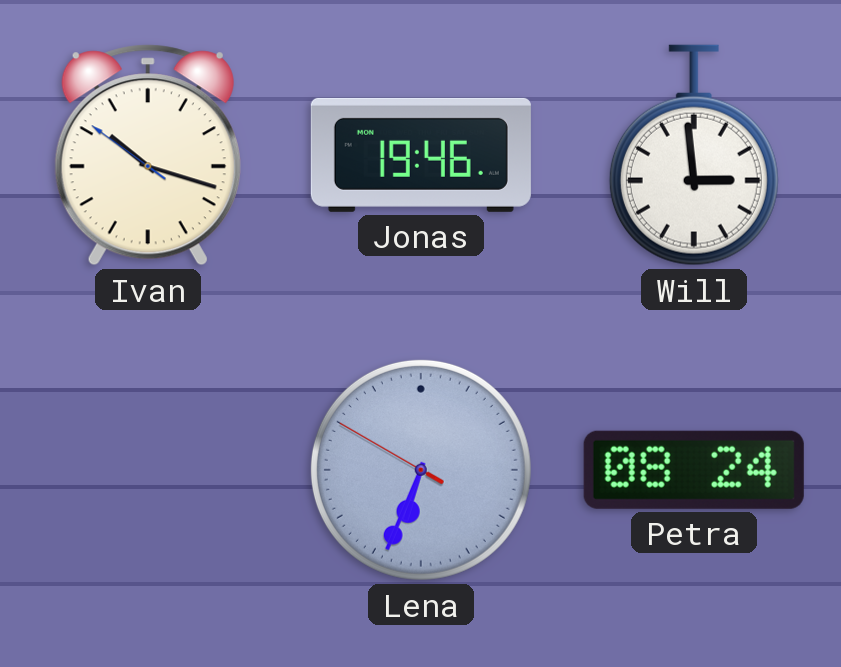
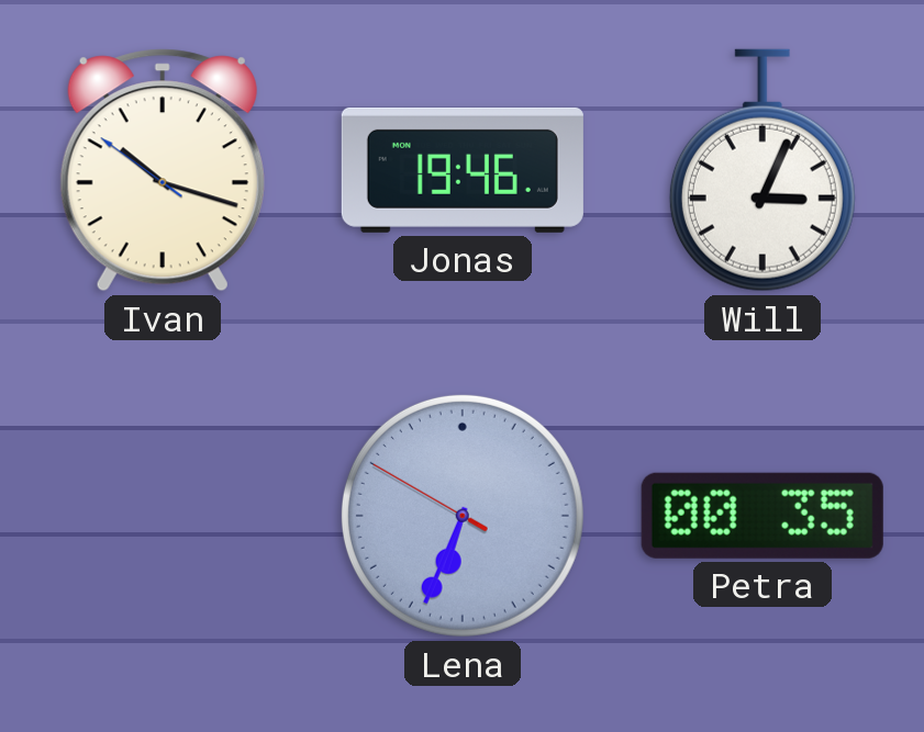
Will: 2:59 -> 3:04 (762, 170)
Petra: 08:24 -> 00:35 (762, 516)
